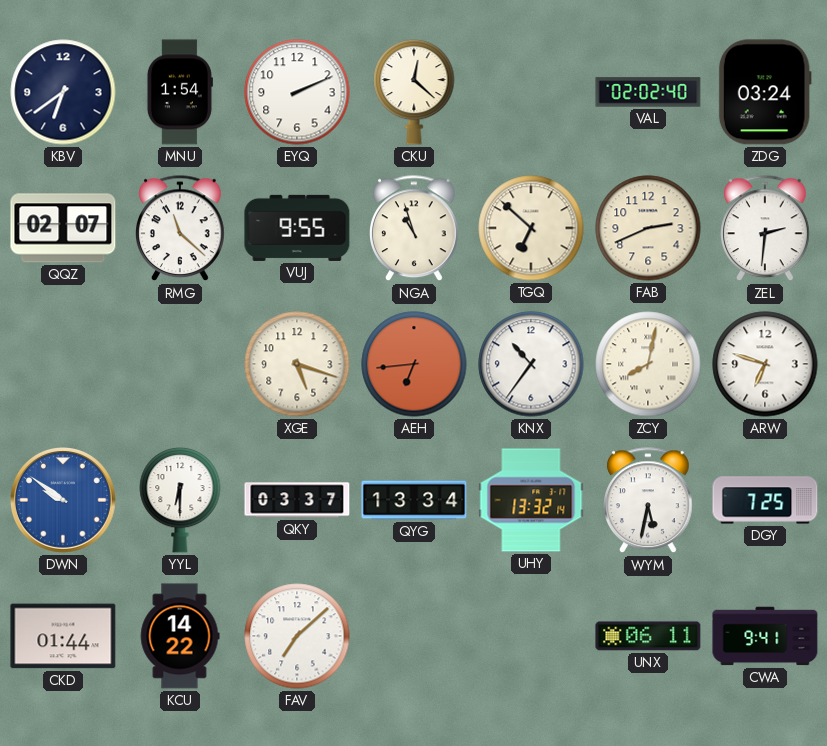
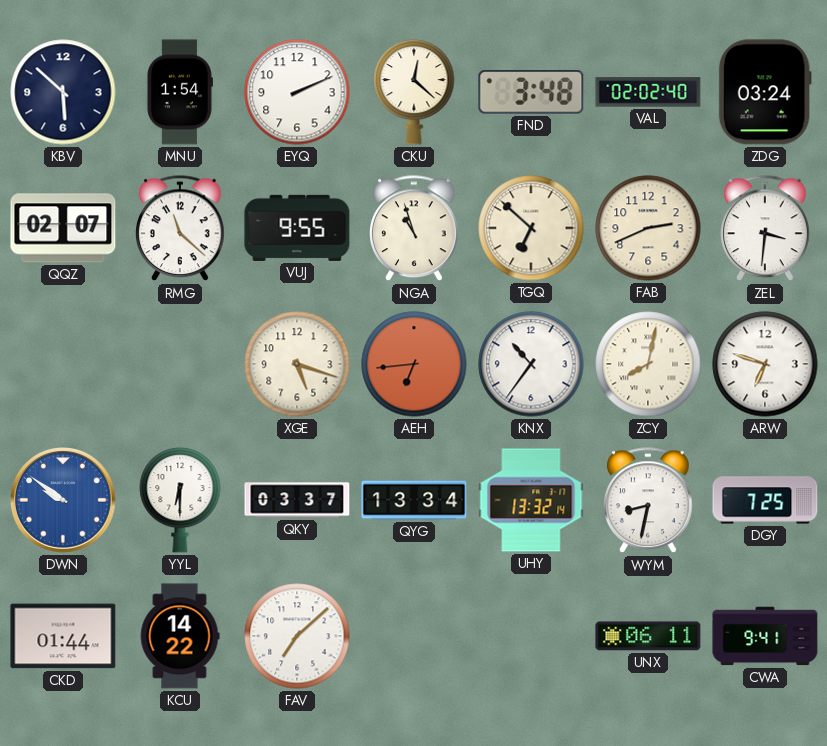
KBV: 6:39 -> 5:52 (63, 92)
FND: none -> 3:48 (531, 92)
ZEL: 2:31 -> 3:31 (766, 229)
WYM: 5:32 -> 8:32 (649, 501)
